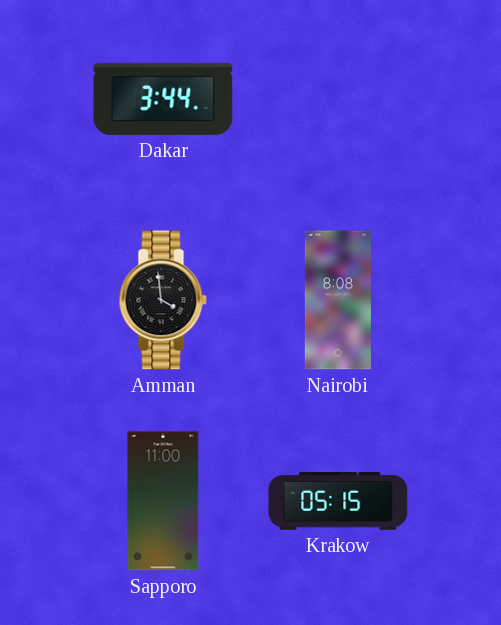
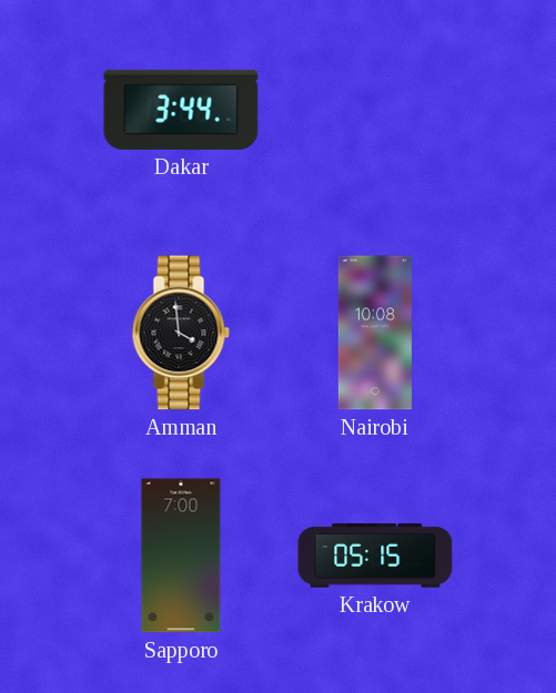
Nairobi: 8:08 -> 10:08 (375, 333)
Sapporo: 11:00 -> 7:00 (181, 556)
